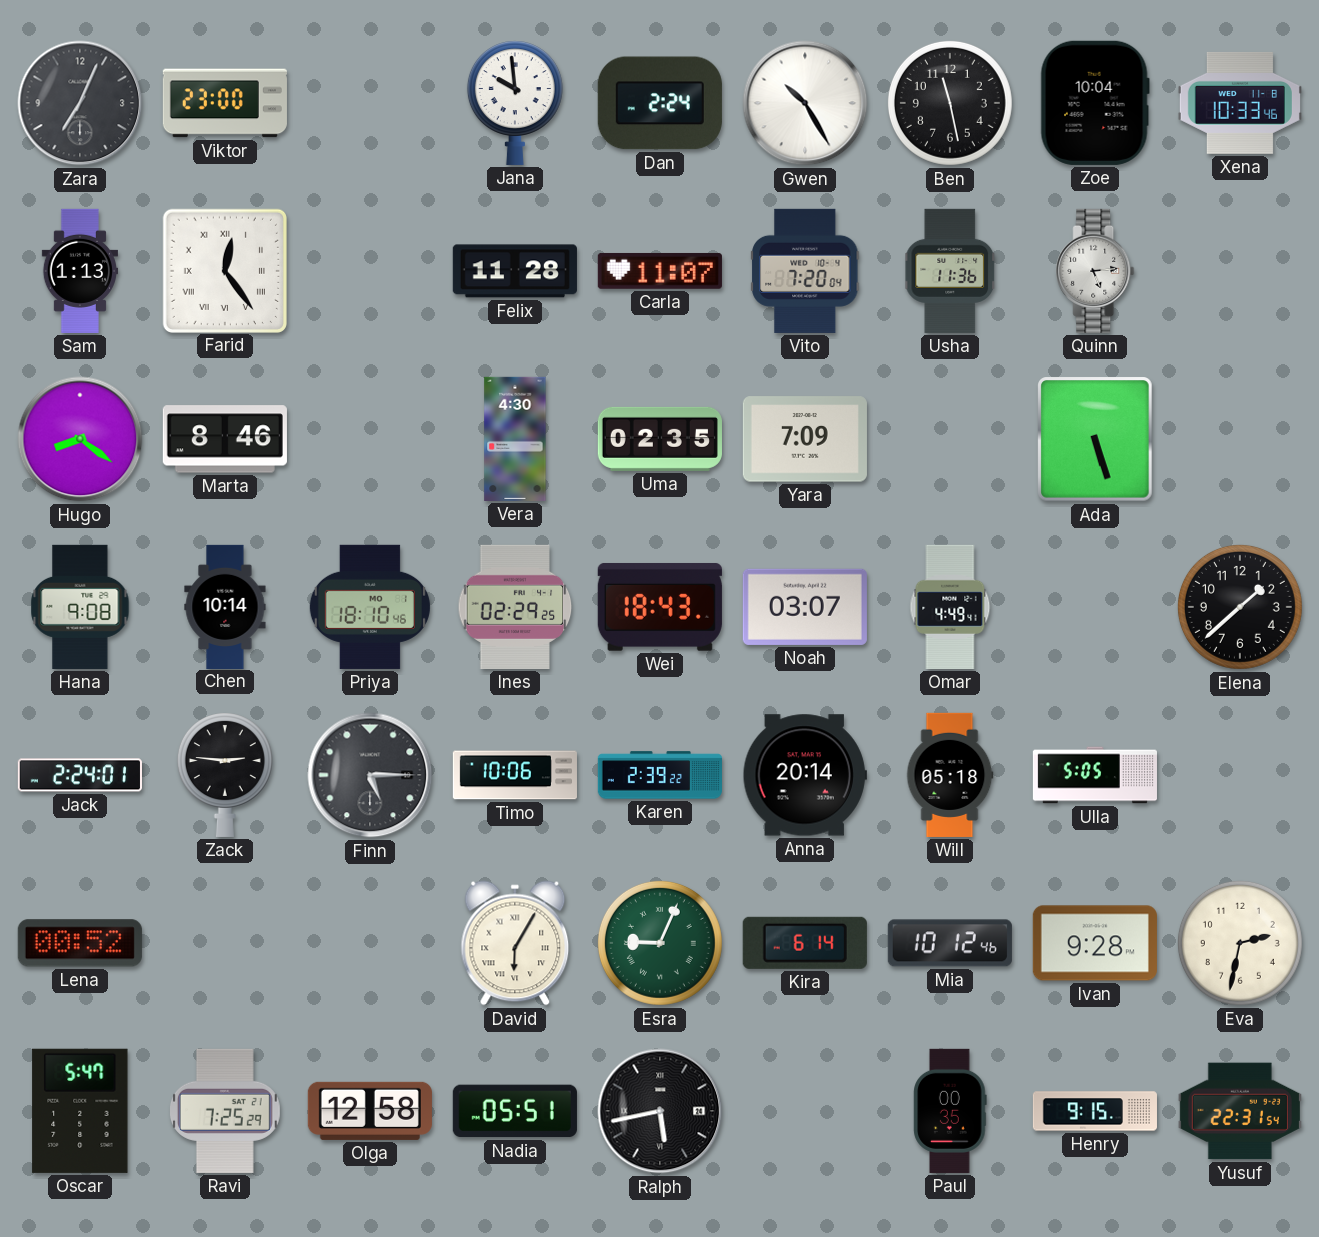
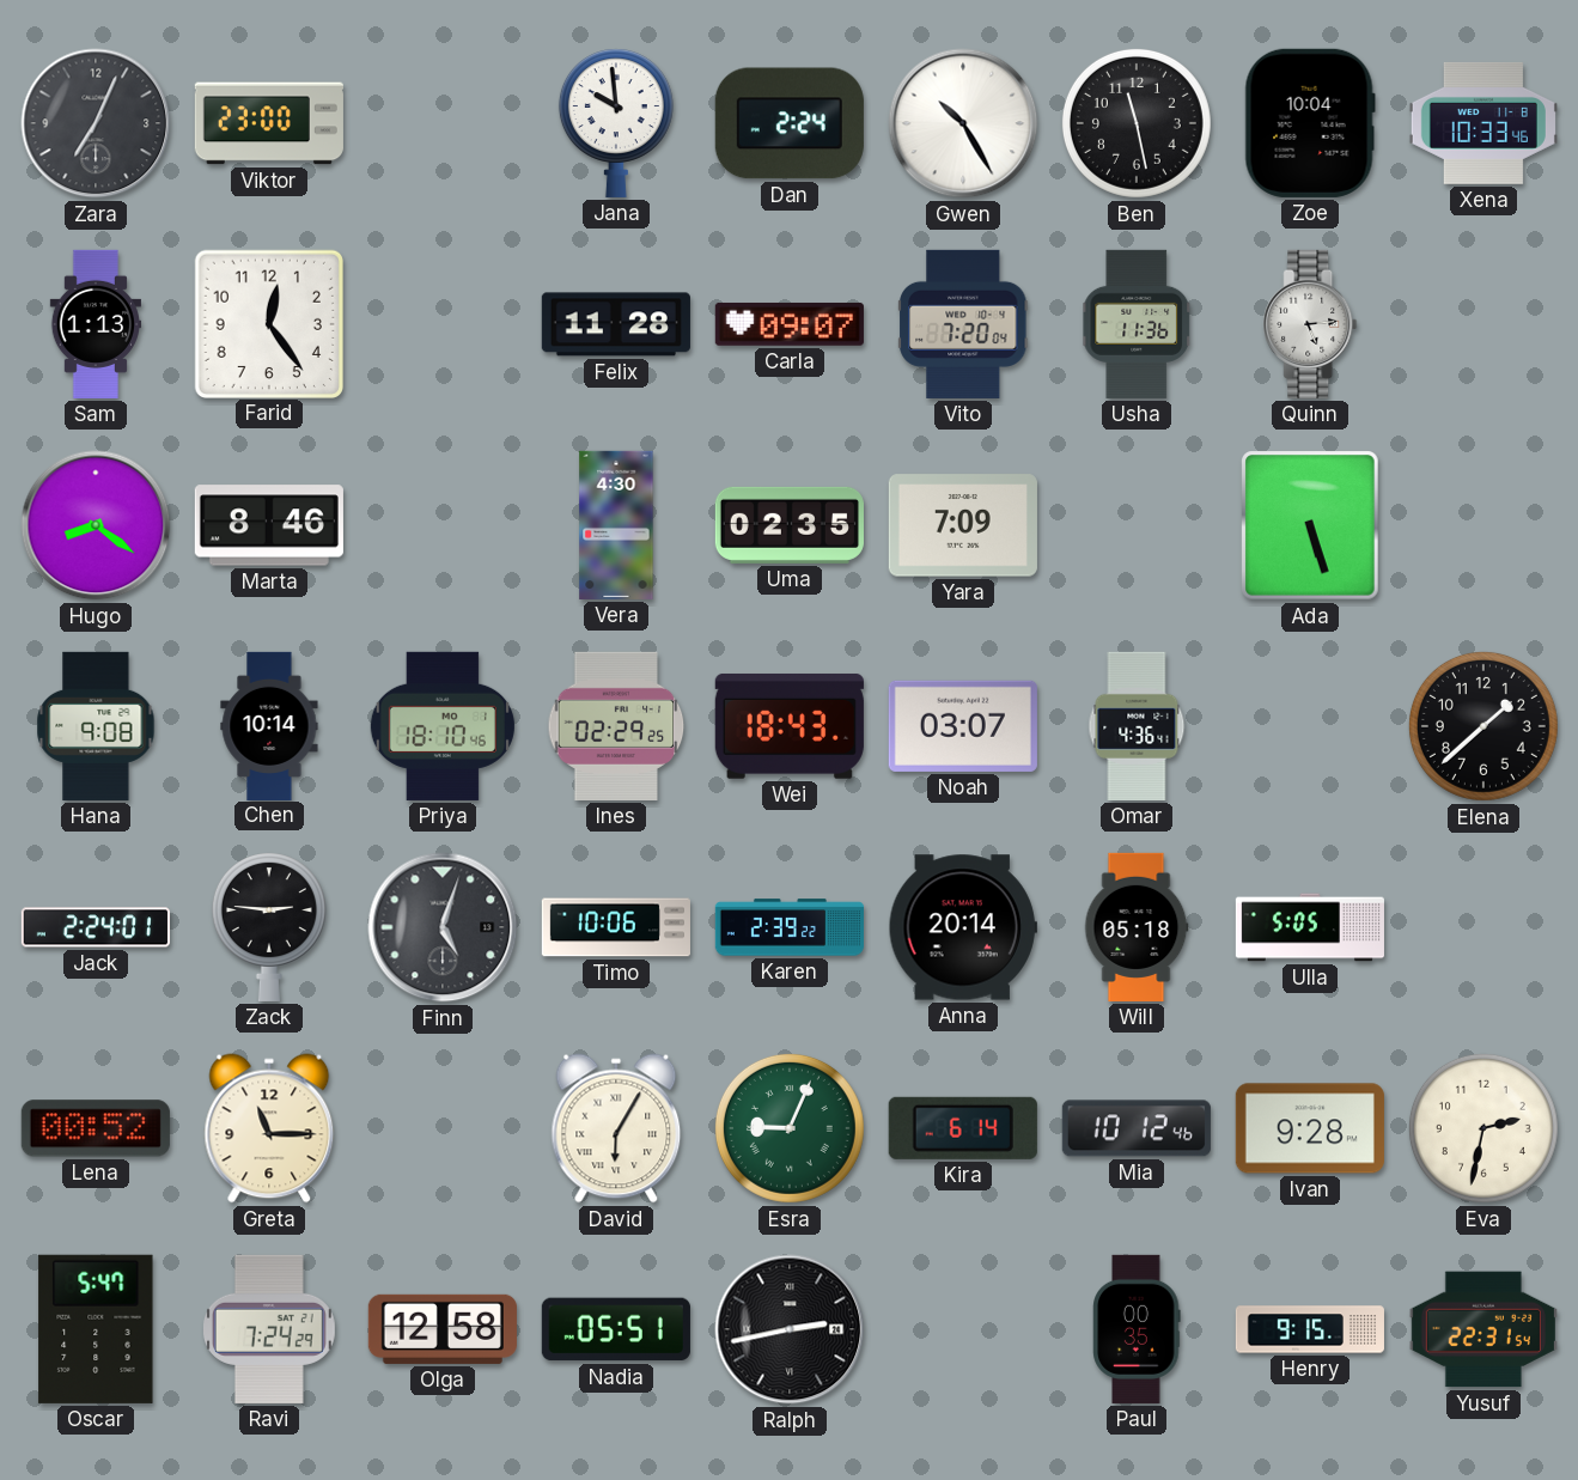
Farid numerals: Roman -> Arabic (268, 323)
Carla: 11:07 -> 09:07 (790, 324)
Omar: 4:49 -> 4:36 (1137, 726)
Finn: 5:15 -> 5:03 (443, 927)
Greta: none -> 11:15 (269, 1128)
Ravi: 7:25 -> 7:24 (269, 1329)
Ralph: 5:43 -> 2:43 (790, 1329)
